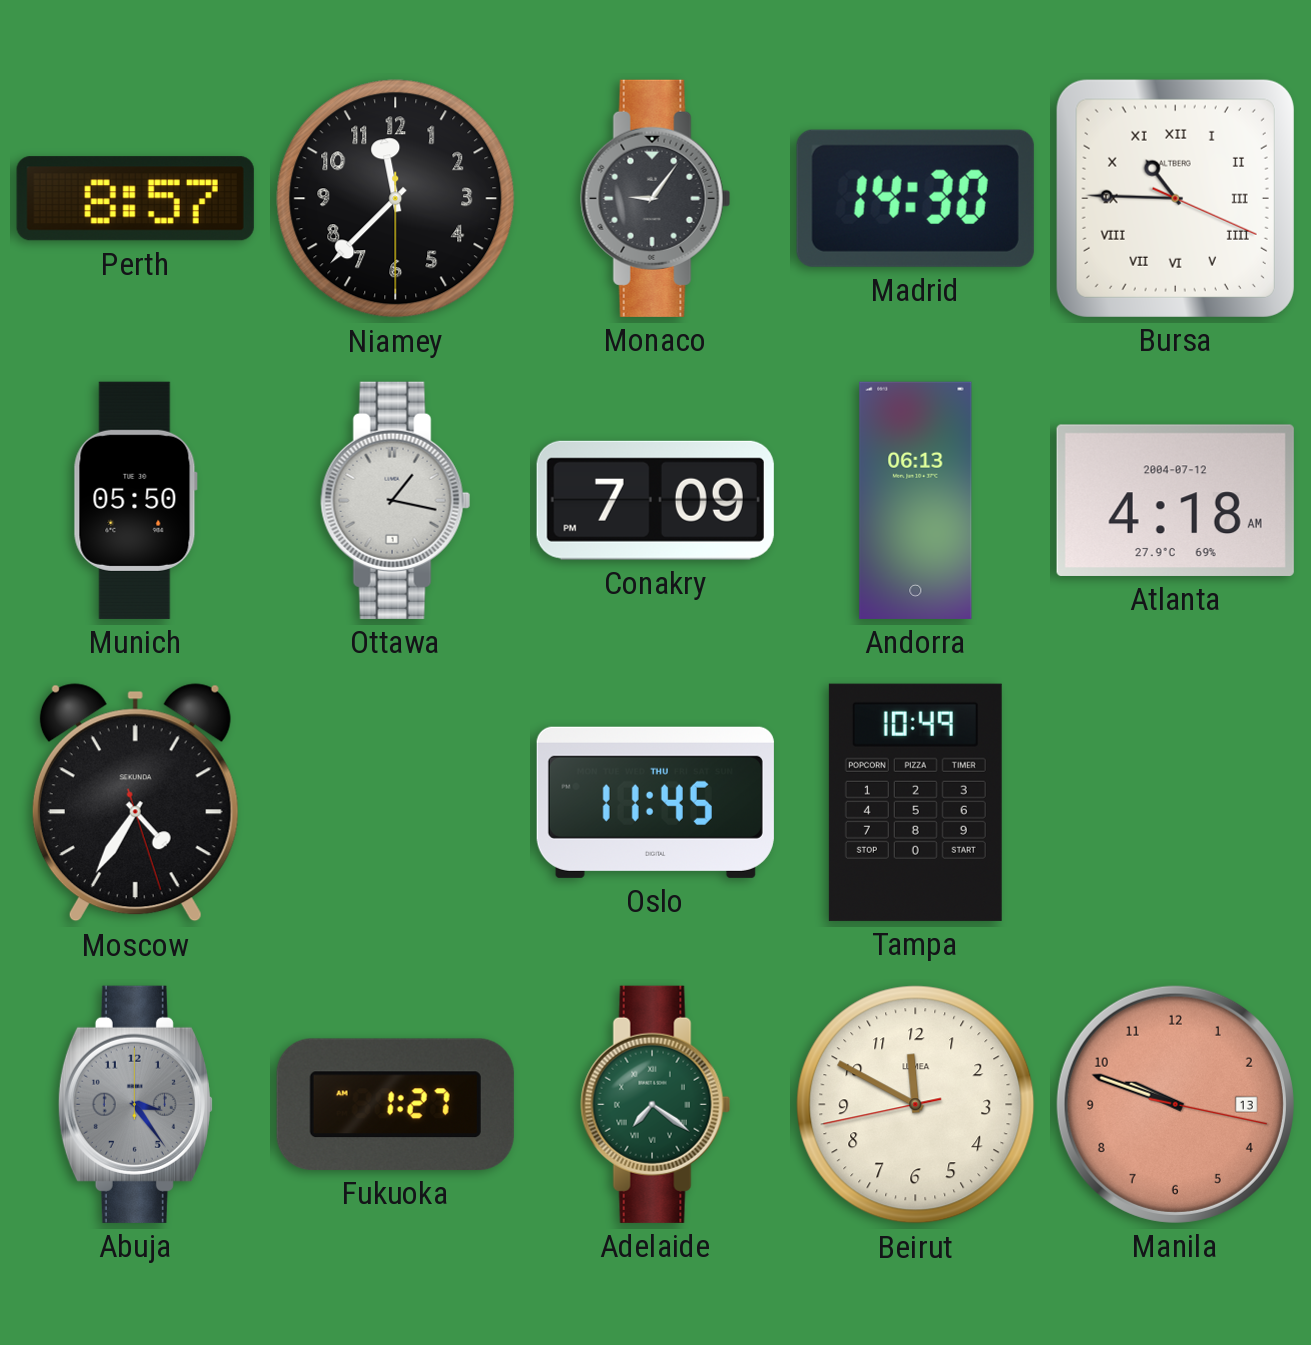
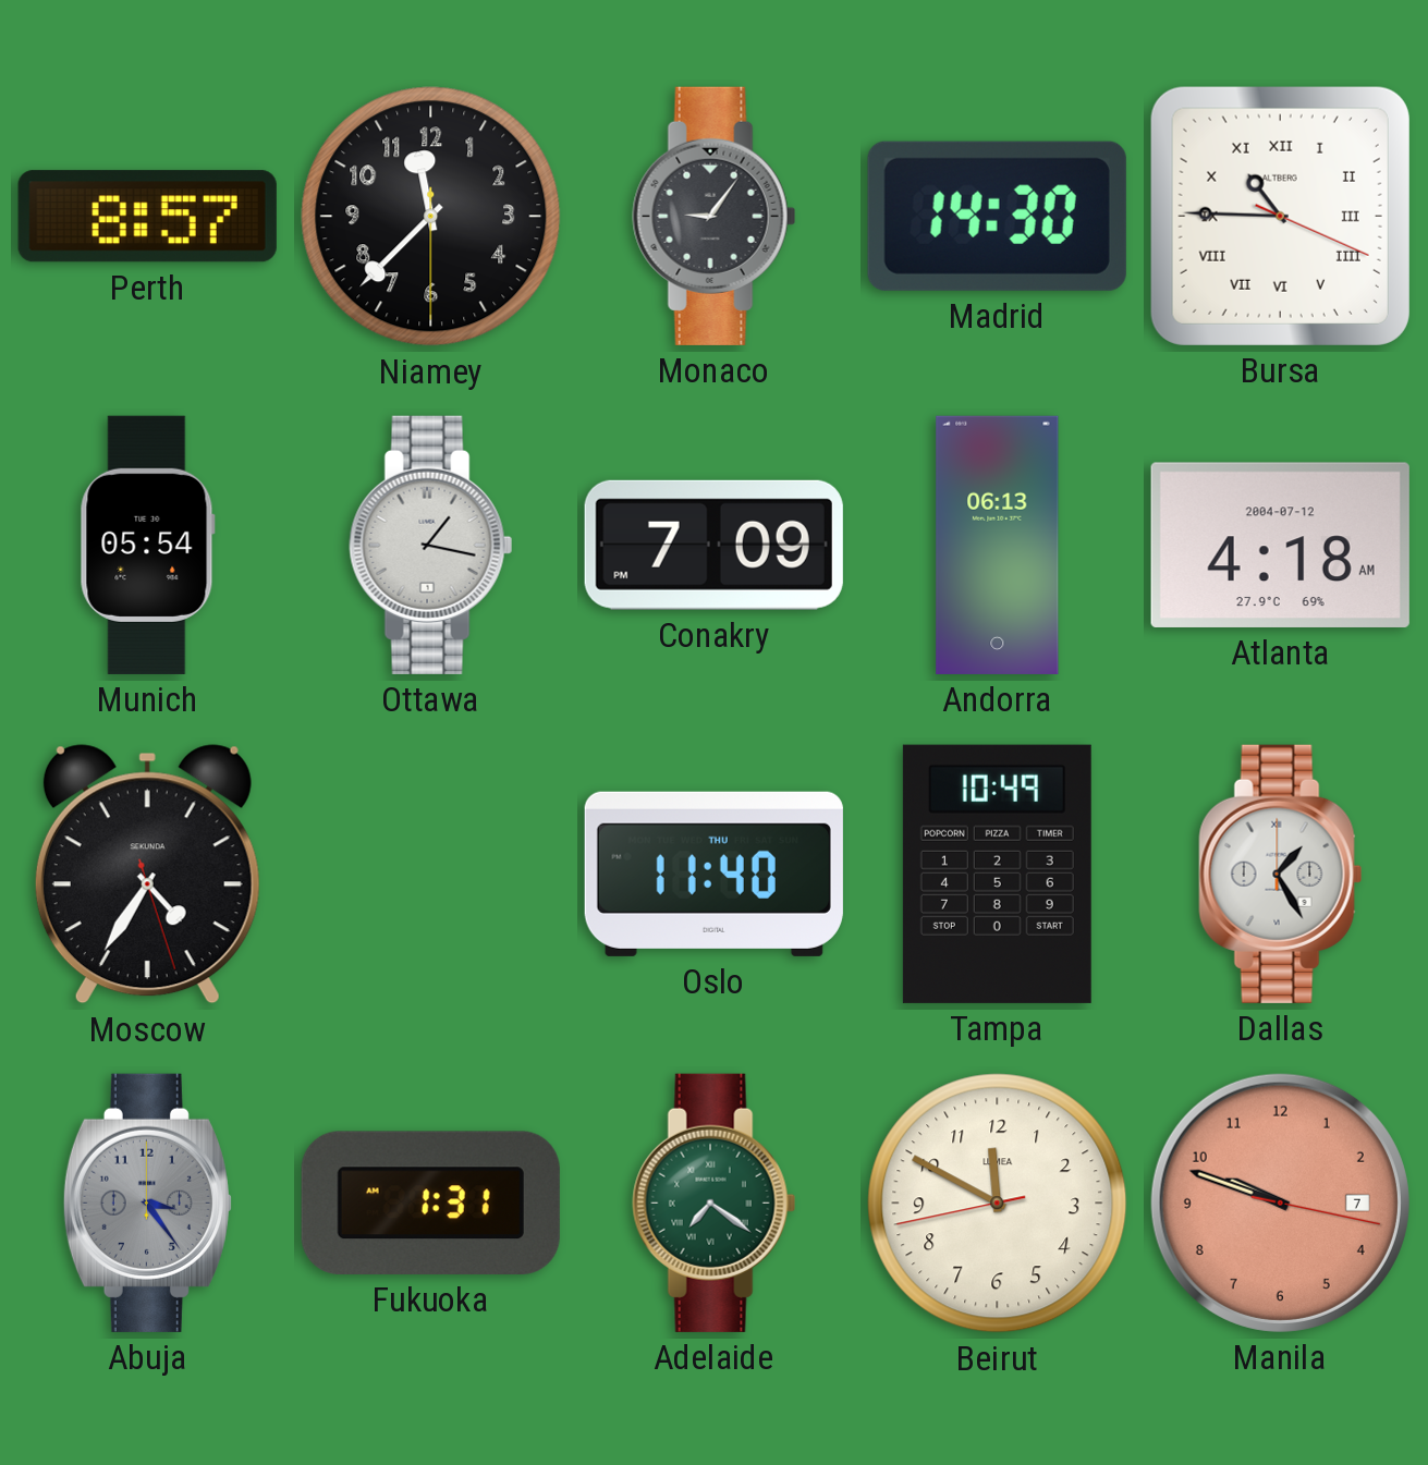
Munich: 05:50 -> 05:54 (147, 545)
Oslo: 11:45 -> 11:40 (713, 874)
Dallas: none -> 1:25 (1281, 874)
Fukuoka: 1:27 -> 1:31 (430, 1202)
Manila date: 13 -> 7 (1280, 1202)
